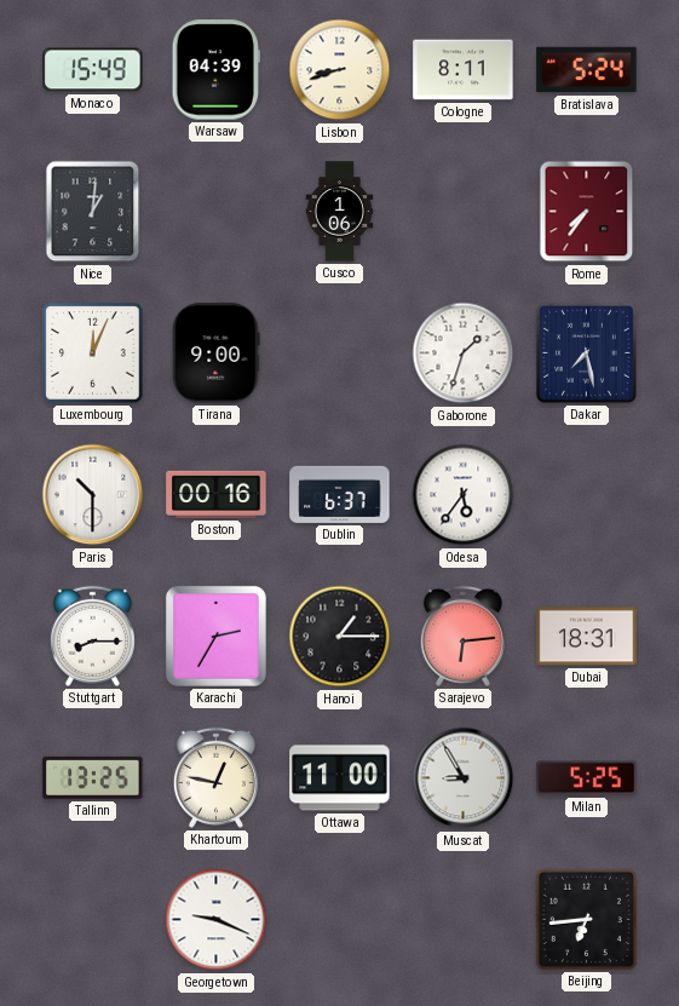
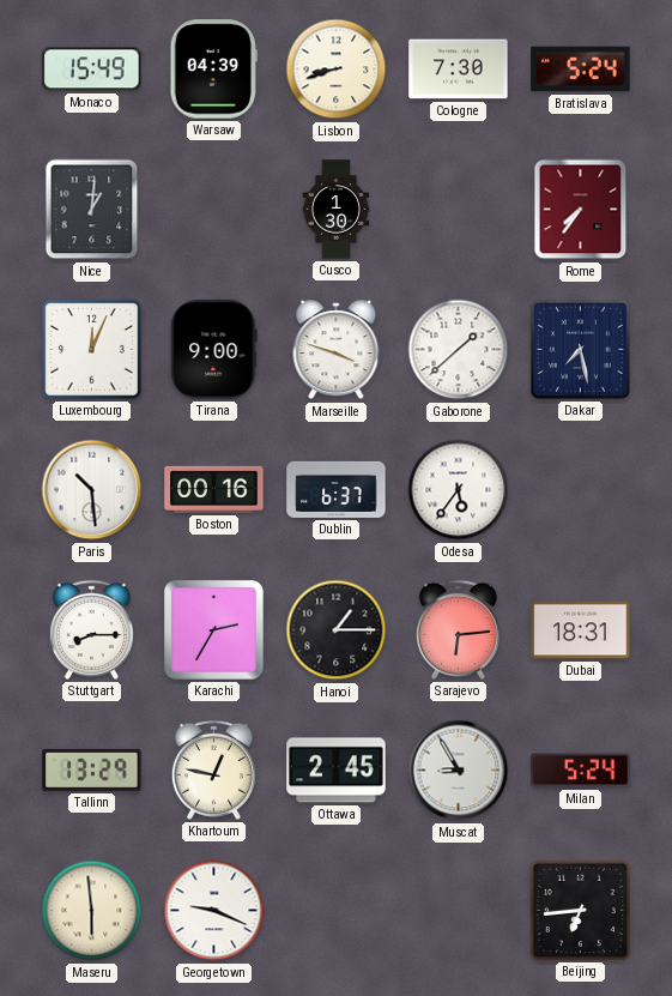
Cologne: 8:11 -> 7:30 (459, 70)
Cusco: 1:06 -> 1:30 (337, 210)
Marseille: none -> 3:48 (337, 350)
Gaborone: 1:33 -> 1:38 (459, 350)
Paris: 10:30 -> 10:29 (92, 490)
Tallinn: 13:25 -> 13:29 (92, 769)
Ottawa: 11:00 -> 2:45 (337, 771)
Milan: 5:25 -> 5:24 (581, 771)
Maseru: none -> 5:59 (92, 911)
